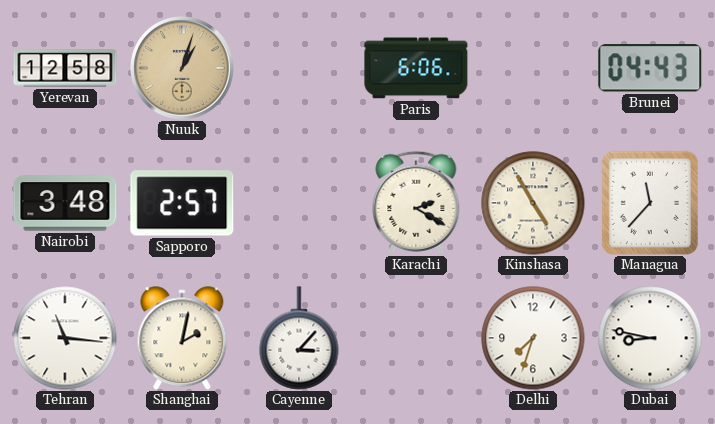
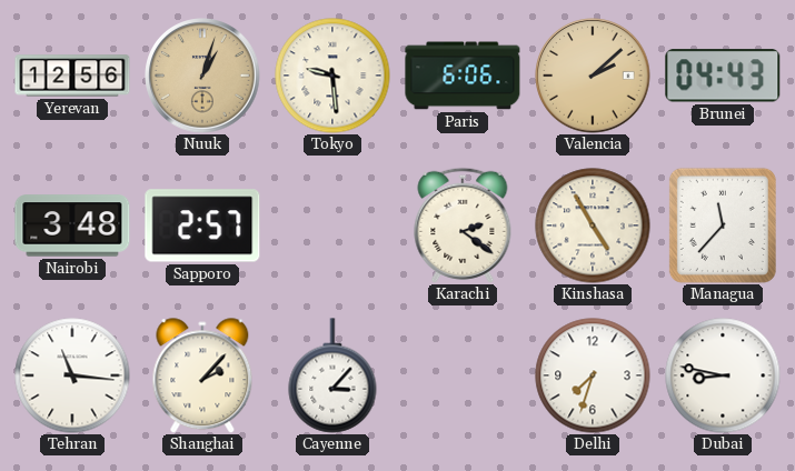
Yerevan: 12:58 -> 12:56 (72, 76)
Tokyo: none -> 9:29 (332, 76)
Valencia: none -> 2:08 (593, 76)
Karachi: 2:20 -> 2:21 (463, 226)
Shanghai: 2:02 -> 2:07 (202, 375)
